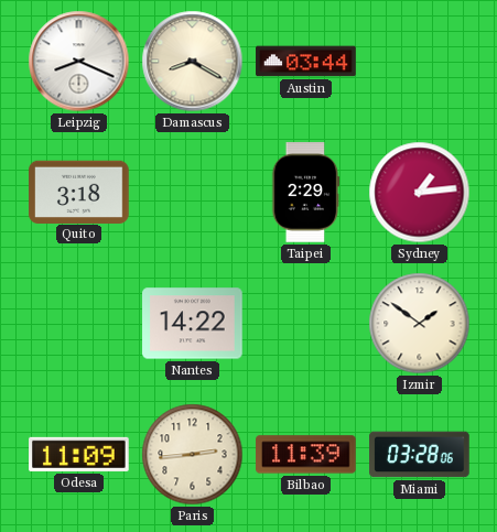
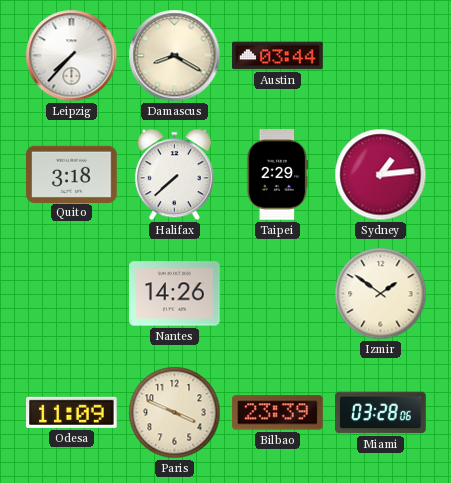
Leipzig: 8:19 -> 7:37 (72, 56)
Halifax: none -> 7:38 (174, 175)
Nantes: 14:22 -> 14:26 (175, 294)
Paris: 2:44 -> 3:49 (175, 413)
Bilbao: 11:39 -> 23:39 (278, 413)
